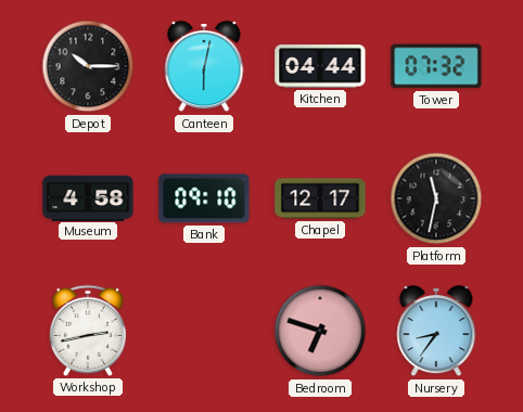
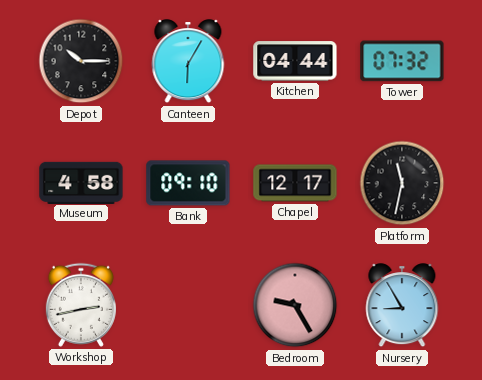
Canteen: 6:02 -> 6:05 (188, 62)
Bedroom: 6:48 -> 9:25 (295, 305)
Nursery: 8:36 -> 8:55 (402, 306)
